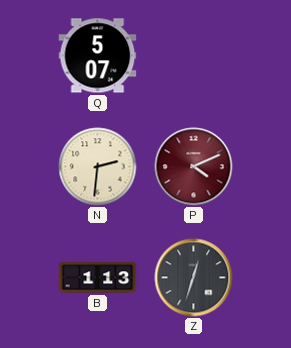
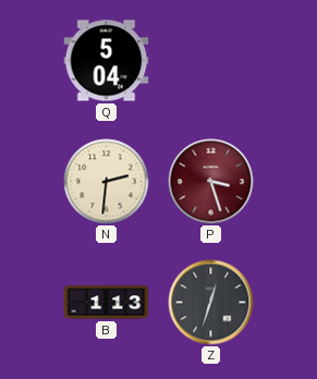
Q: 5:07 -> 5:04 (107, 61)
P: 4:11 -> 3:27 (211, 182)
